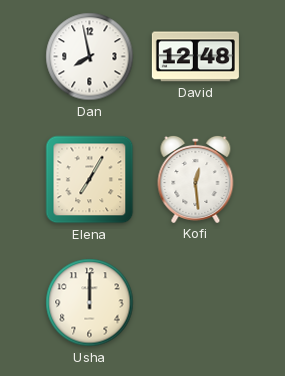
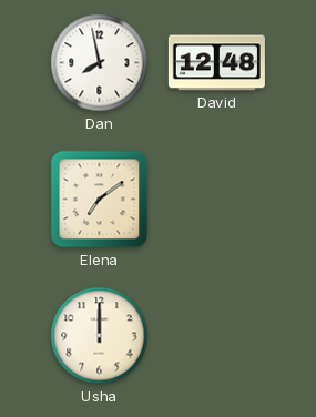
Elena: 7:05 -> 7:09 (100, 200)
Kofi: 12:29 -> none (196, 179)
